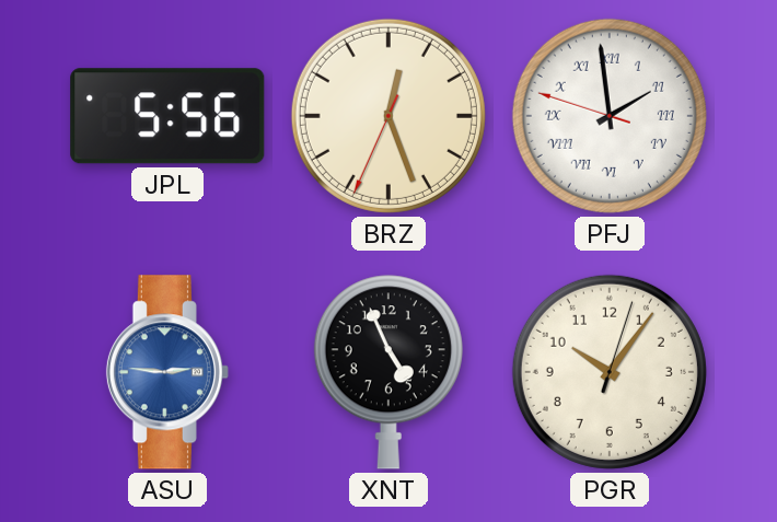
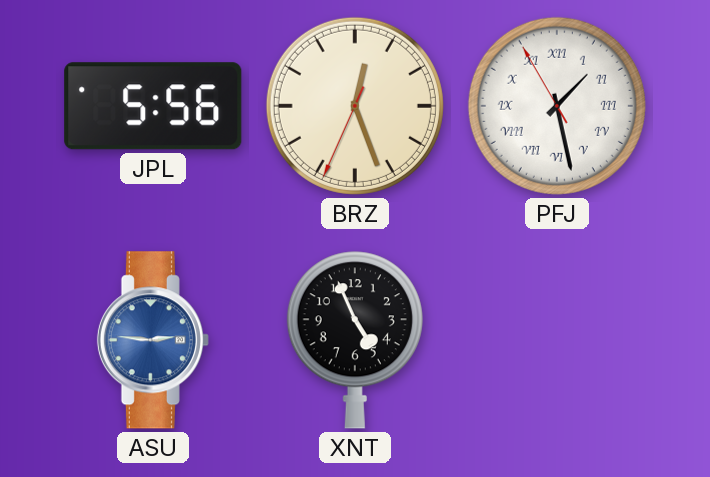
PFJ: 1:58 -> 1:27 (557, 106)
PGR: 10:06 -> none (610, 372)
